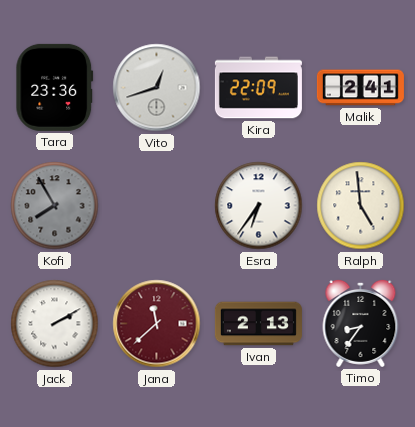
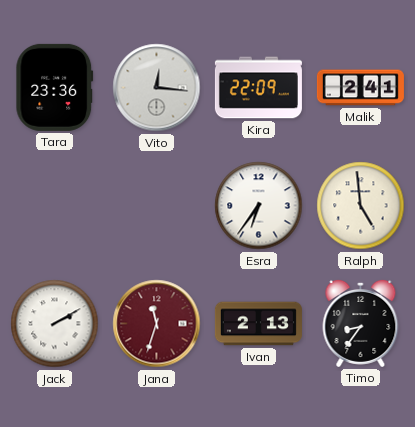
Vito: 12:42 -> 12:16 (157, 88)
Kofi: 7:55 -> none (55, 206)
Jana: 11:38 -> 11:33 (157, 324)
